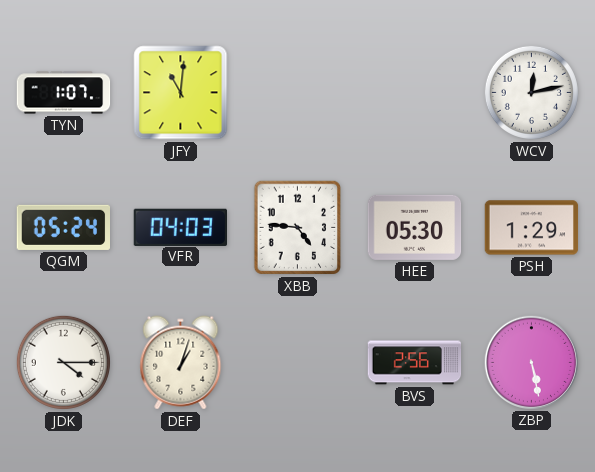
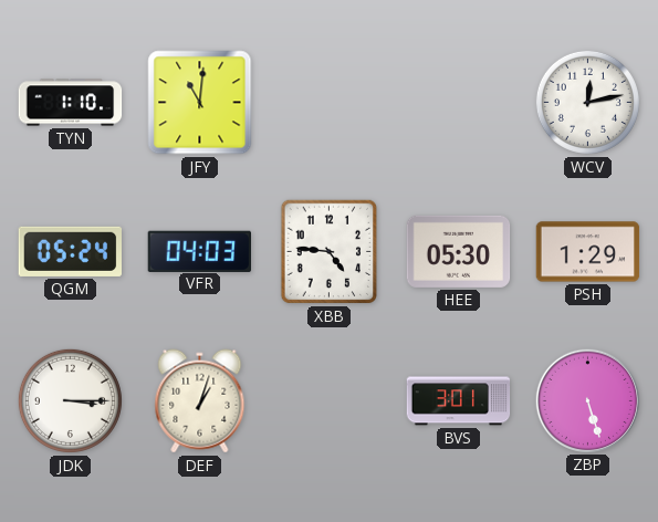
TYN: 1:07 -> 1:10 (71, 103)
JDK: 4:15 -> 3:15 (70, 400)
BVS: 2:56 -> 3:01 (459, 401)
ZBP: 5:28 -> 5:27 (587, 400)
